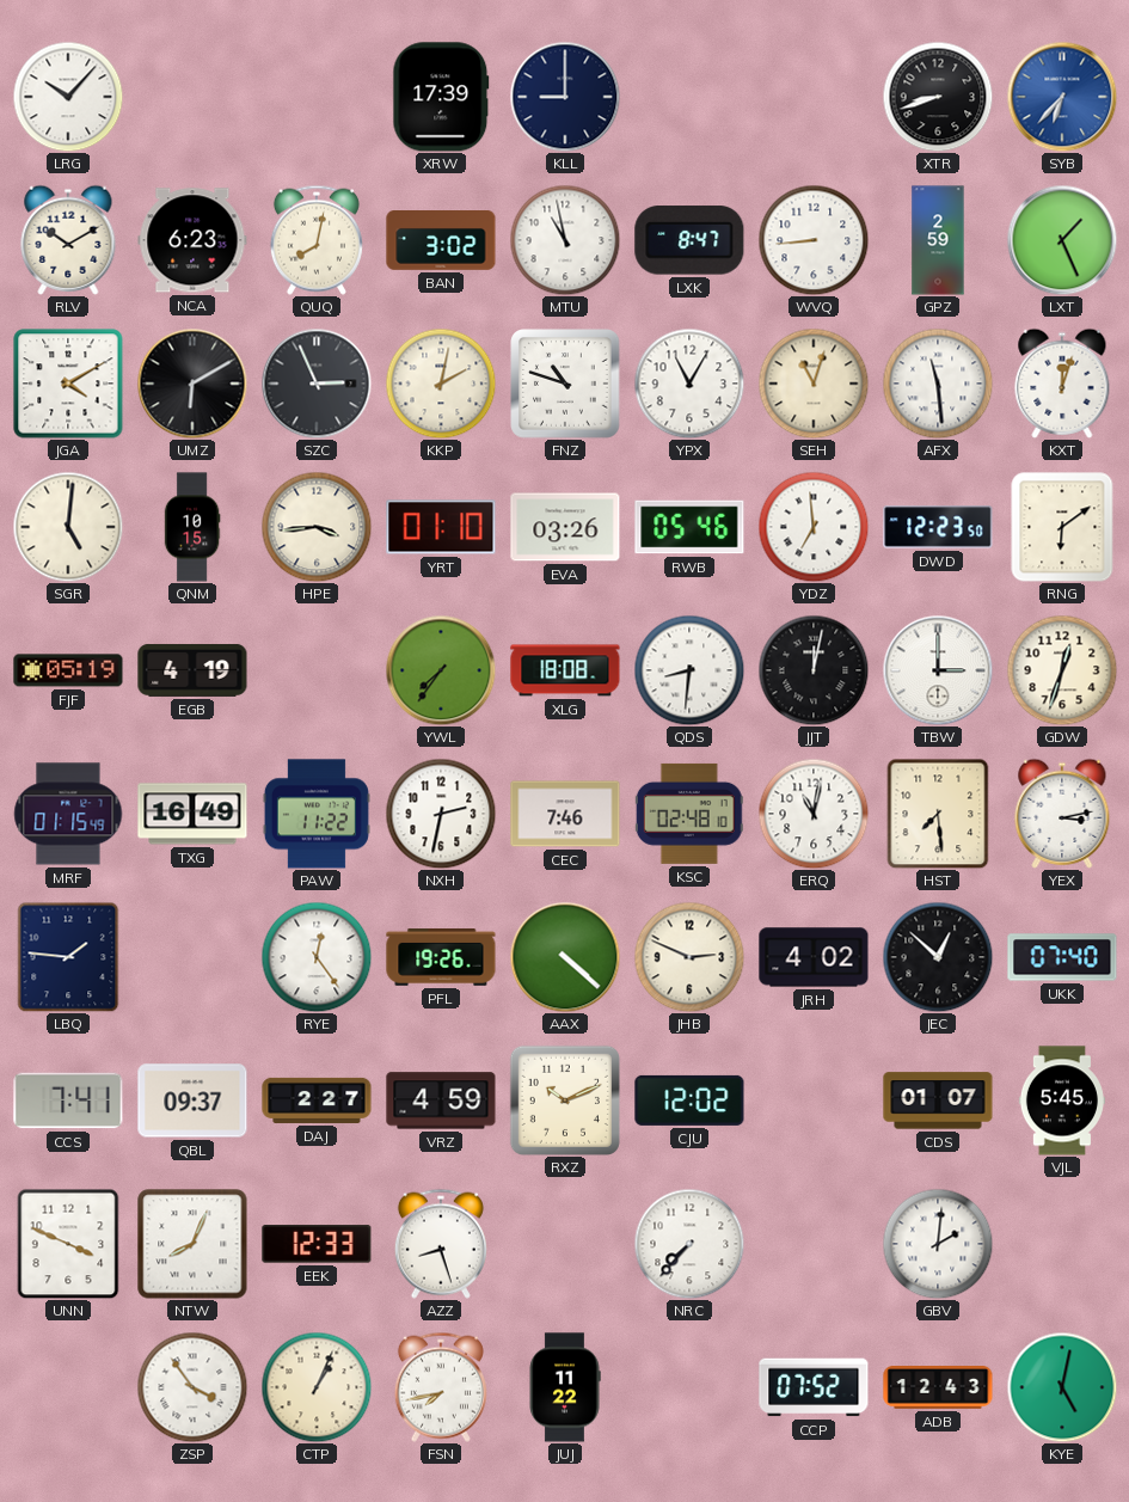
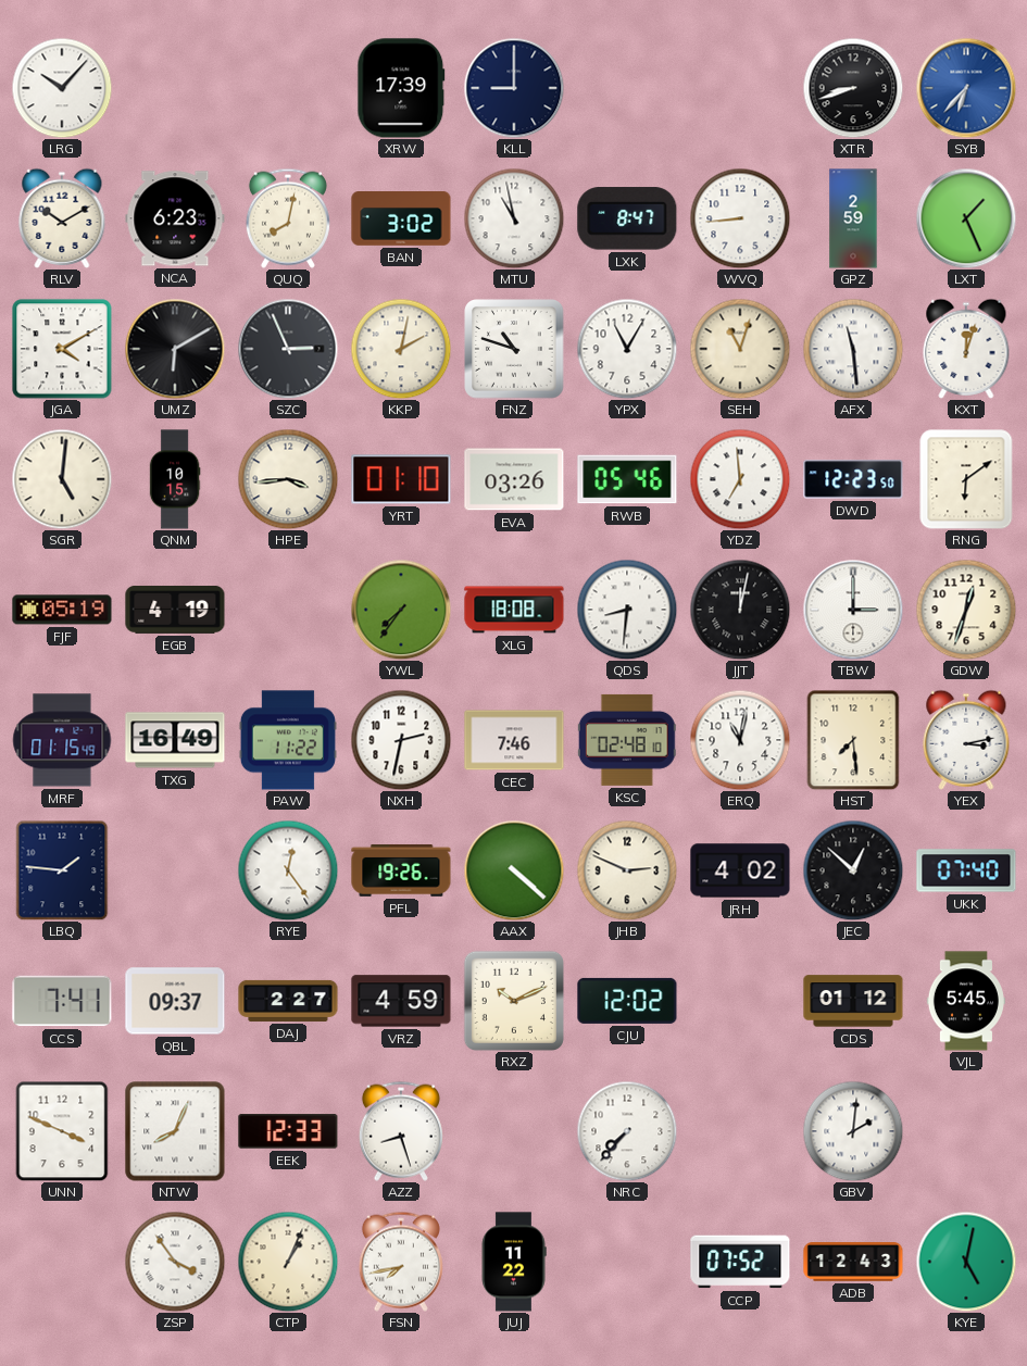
CDS: 01:07 -> 01:12 (853, 1001)
